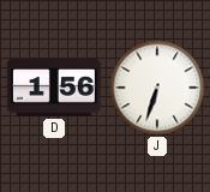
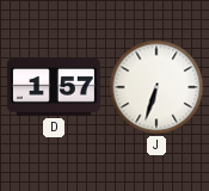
D: 1:56 -> 1:57 (54, 87)
